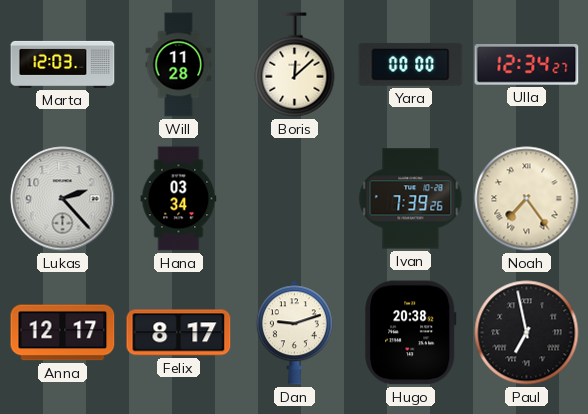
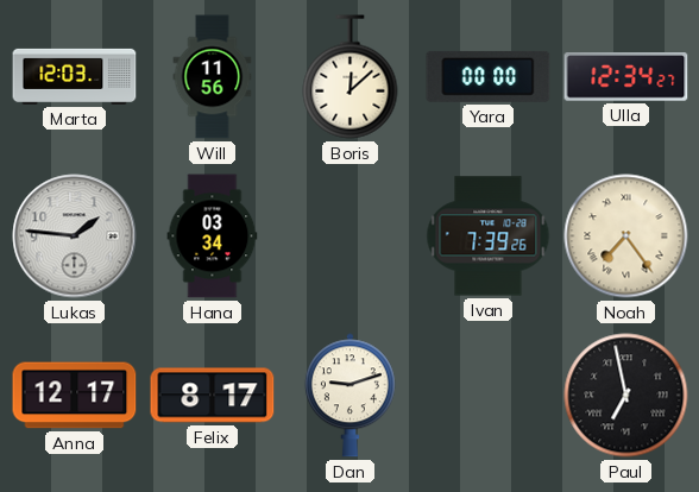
Will: 11:28 -> 11:56 (213, 77)
Lukas: 2:23 -> 1:46 (75, 236)
Hugo: 20:38 -> none (411, 333)
